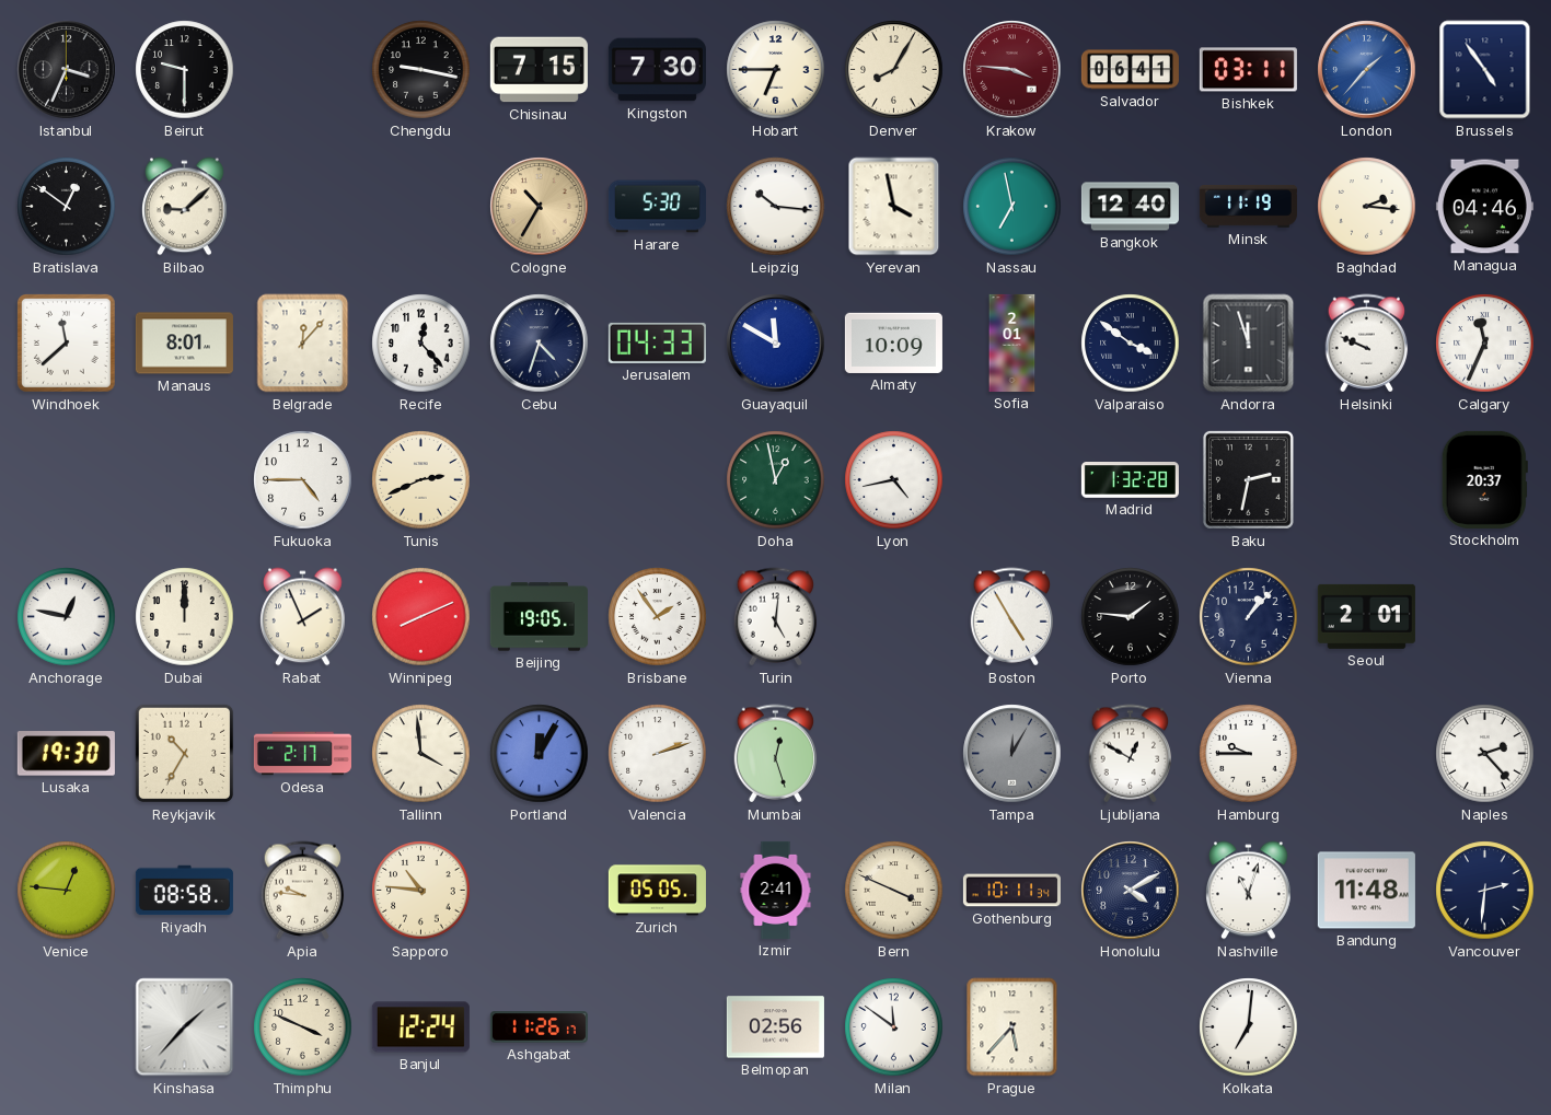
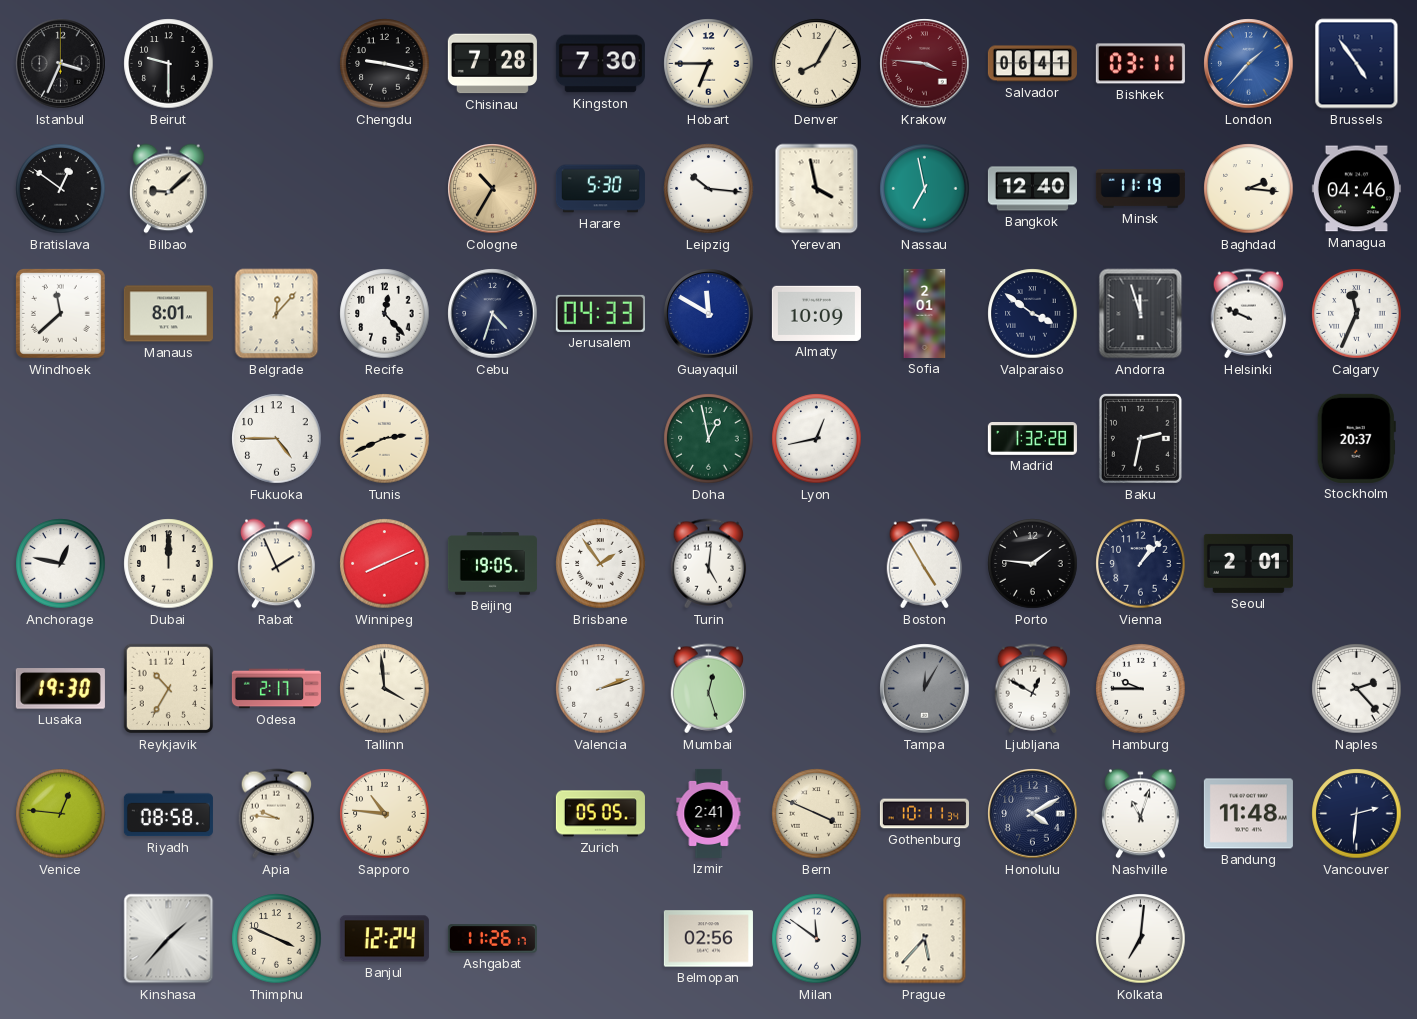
Chisinau: 7:15 -> 7:28 (492, 64)
Lyon: 4:43 -> 12:43 (817, 439)
Portland: 12:05 -> none (540, 754)
